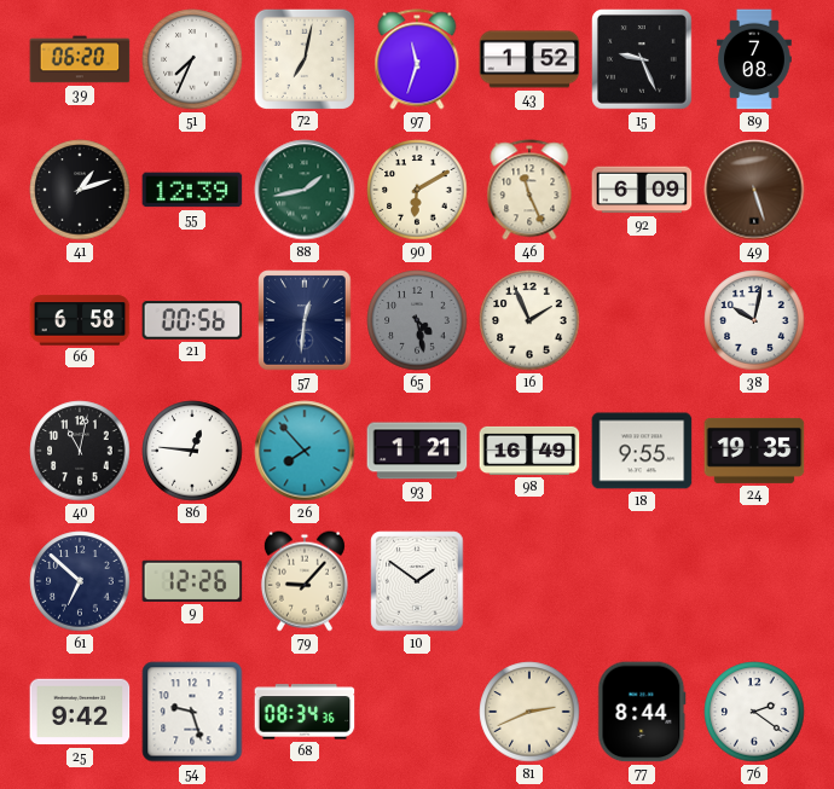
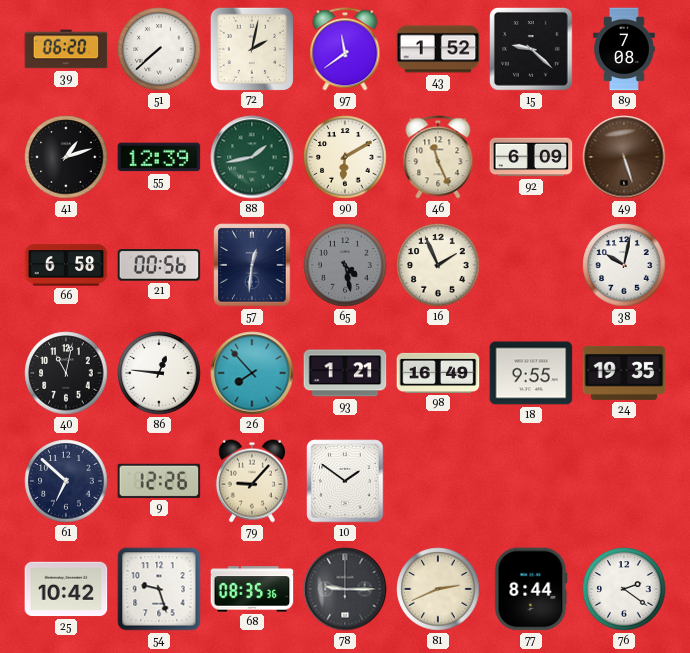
51: 7:34 -> 7:38 (159, 49)
72: 7:02 -> 2:02 (251, 48)
97: 11:33 -> 11:39 (345, 49)
15: 9:26 -> 9:22 (532, 50)
25: 9:42 -> 10:42 (66, 589)
68: 08:34 -> 08:35 (252, 589)
78: none -> 9:15 (345, 589)
